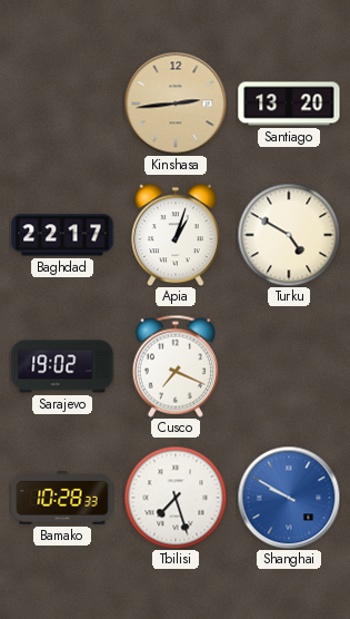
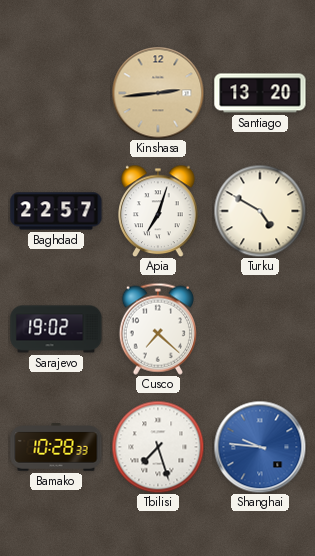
Baghdad: 22:17 -> 22:57 (56, 211)
Apia: 1:03 -> 7:03 (158, 211)
Cusco: 7:19 -> 7:22 (158, 329)
Shanghai: 9:50 -> 9:46 (260, 447)
